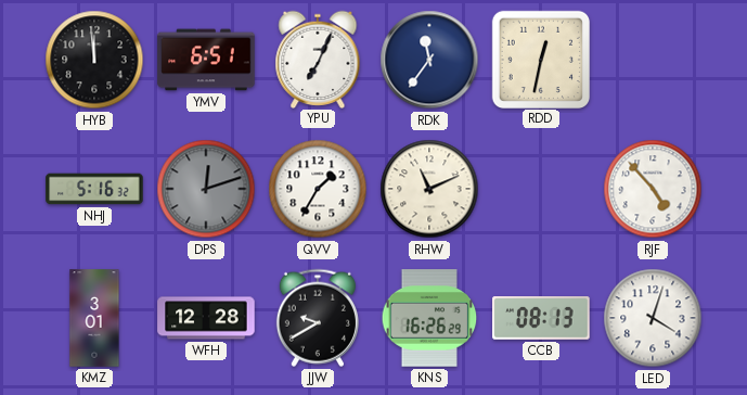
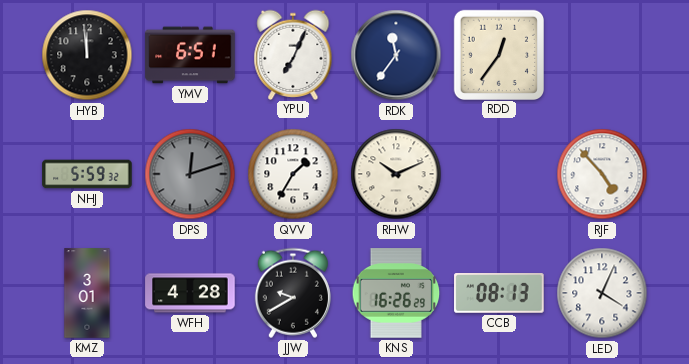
RDD: 12:32 -> 12:36 (498, 54)
NHJ: 5:16 -> 5:59 (87, 174)
RHW: 11:11 -> 10:11 (396, 174)
WFH: 12:28 -> 4:28 (190, 293)
LED: 4:03 -> 4:04 (602, 293)
